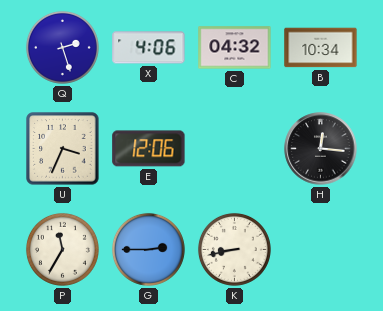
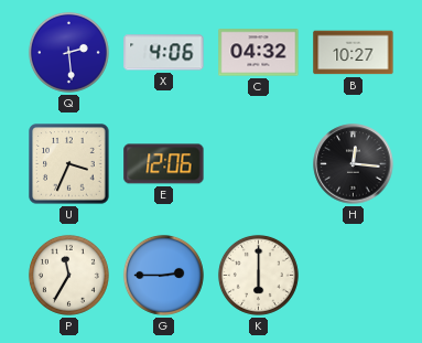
Q: 2:27 -> 2:29 (68, 52)
B: 10:34 -> 10:27 (354, 53)
K: 8:43 -> 6:00 (258, 275)
